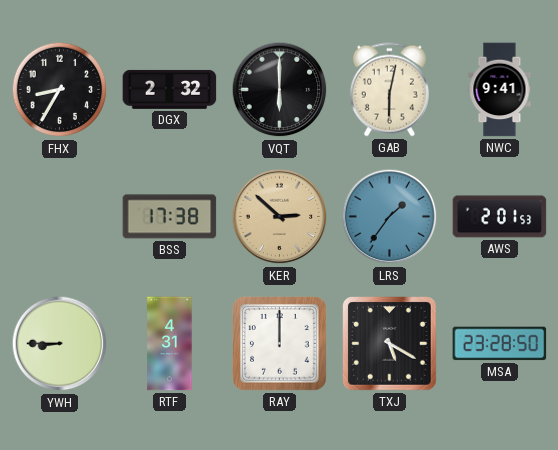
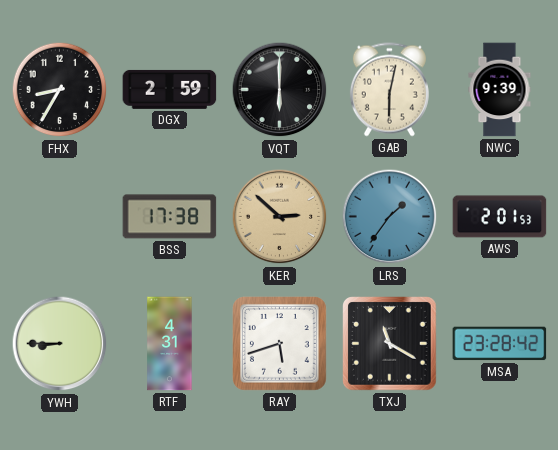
DGX: 2:32 -> 2:59 (170, 89)
NWC: 9:41 -> 9:39 (500, 90)
RAY: 12:00 -> 5:42 (280, 344)
TXJ: 5:20 -> 11:20 (390, 344)
MSA: 23:28:50 -> 23:28:42 (500, 344)
